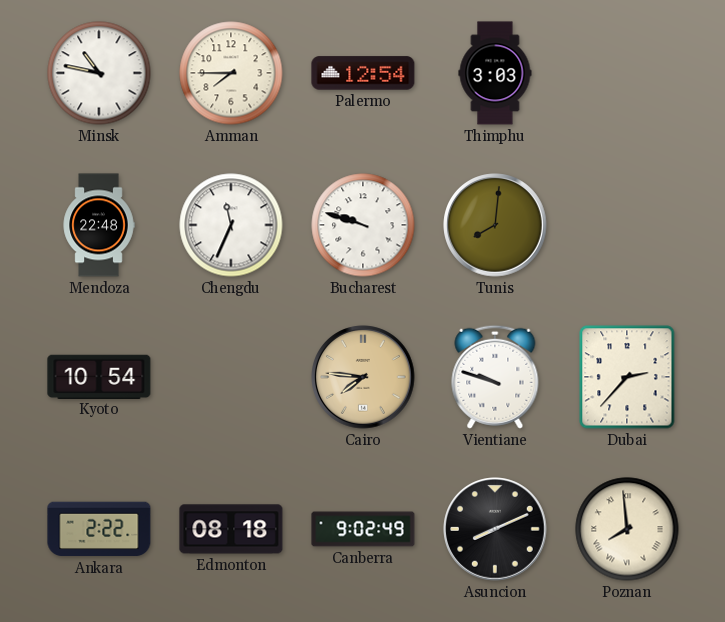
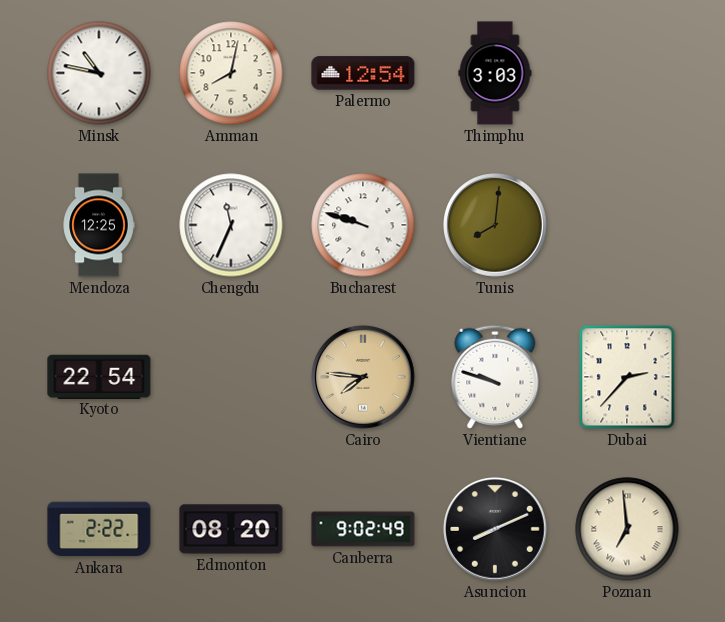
Amman: 7:45 -> 8:02 (231, 73)
Mendoza: 22:48 -> 12:25 (99, 225)
Kyoto: 10:54 -> 22:54 (99, 376)
Edmonton: 08:18 -> 08:20 (231, 529)
Poznan: 7:59 -> 6:59 (627, 529)
